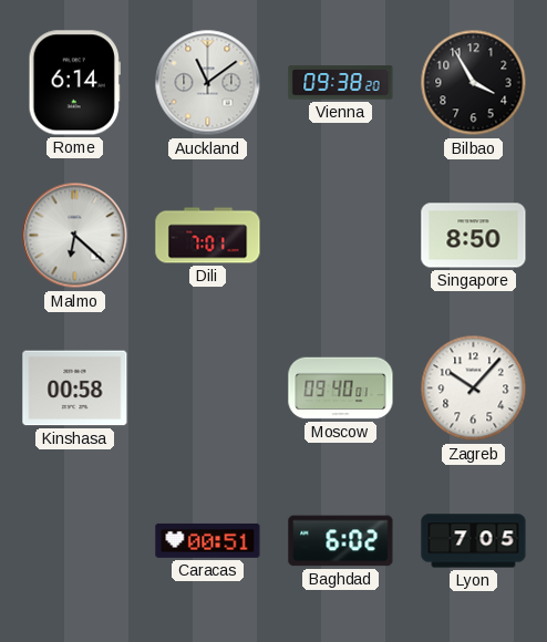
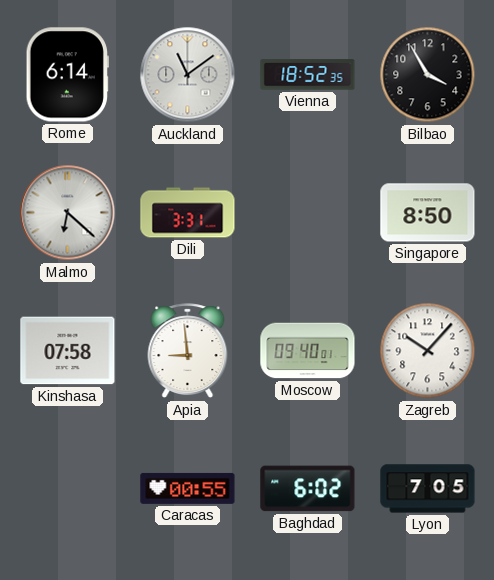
Vienna: 09:38 -> 18:52 (308, 75)
Dili: 7:01 -> 3:31 (188, 213)
Kinshasa: 00:58 -> 07:58 (68, 351)
Apia: none -> 8:59 (188, 351)
Caracas: 00:51 -> 00:55 (188, 488)
